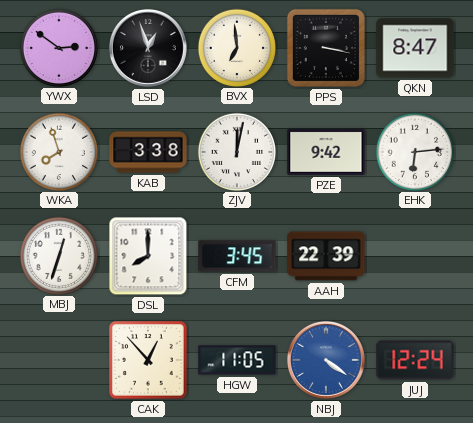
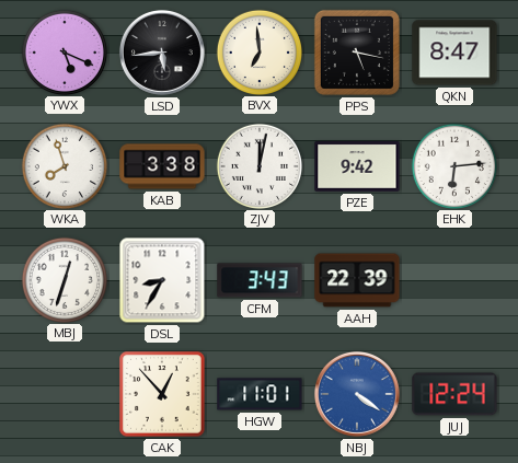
YWX: 2:51 -> 5:19 (64, 51)
LSD: 12:57 -> 5:44 (162, 53)
PPS: 3:17 -> 5:17 (357, 53)
DSL: 8:00 -> 8:35 (162, 280)
CFM: 3:45 -> 3:43 (260, 280)
HGW: 11:05 -> 11:01 (260, 394)
